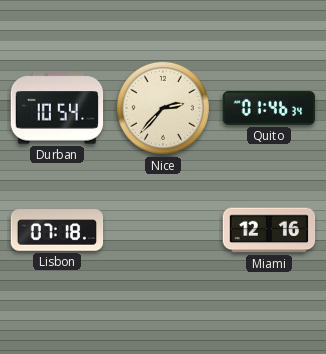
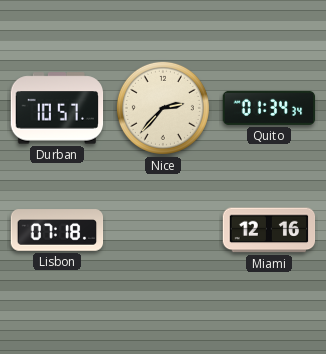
Durban: 10:54 -> 10:57 (57, 108)
Quito: 01:46 -> 01:34 (269, 108)
